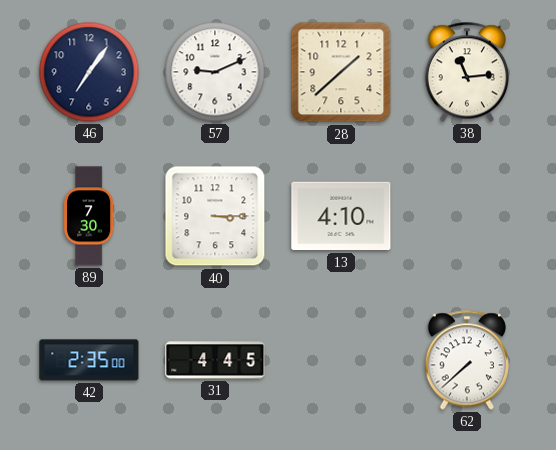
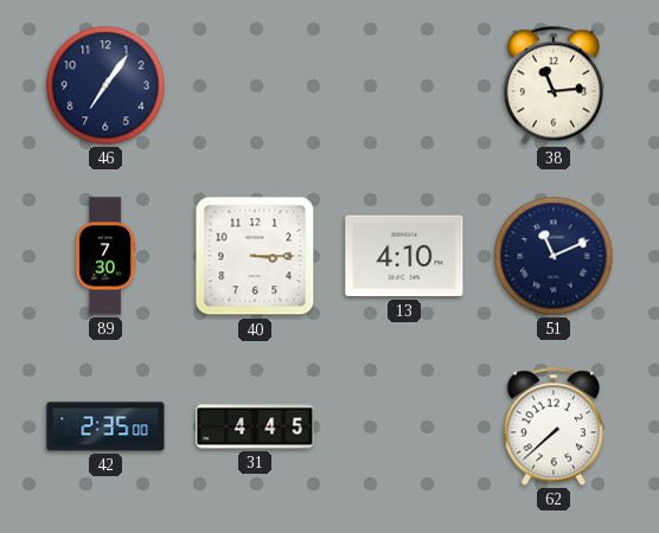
57: 9:11 -> none (215, 72)
28: 1:38 -> none (341, 72)
51: none -> 11:11 (554, 256)
